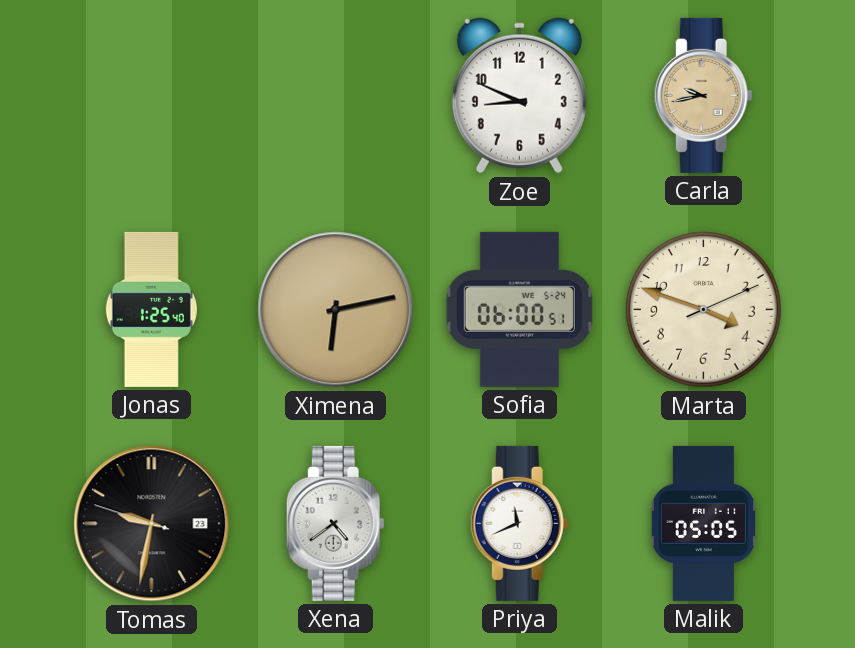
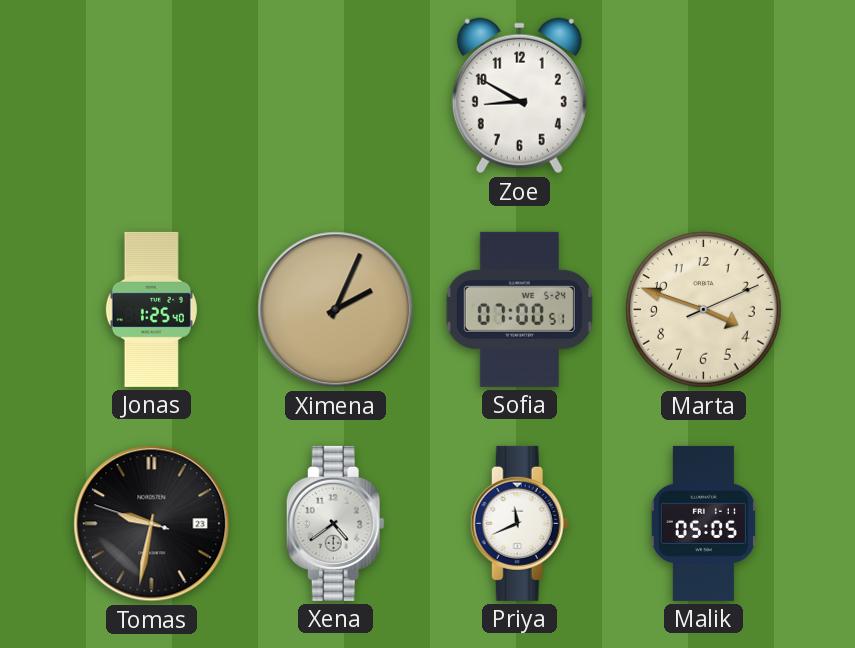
Zoe: 8:49 -> 8:50 (519, 96)
Carla: 9:43 -> none (703, 95)
Ximena: 6:13 -> 2:04 (336, 310)
Sofia: 06:00 -> 07:00 (519, 309)
